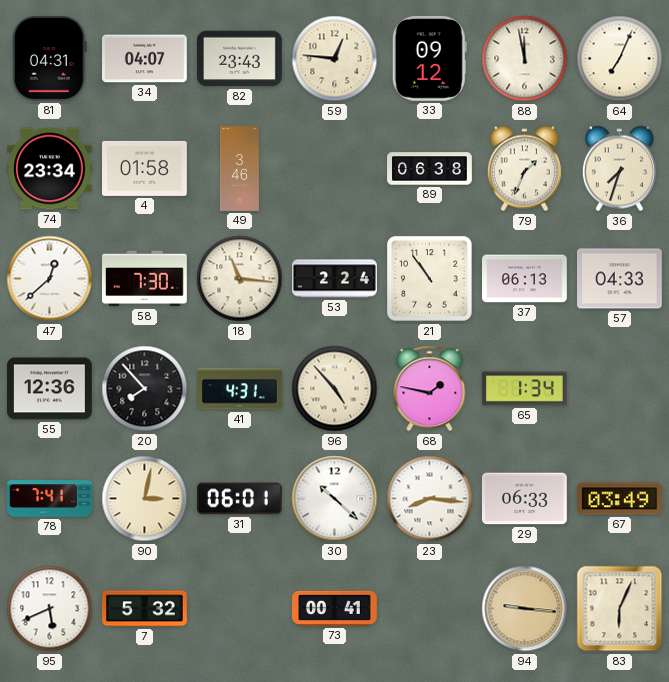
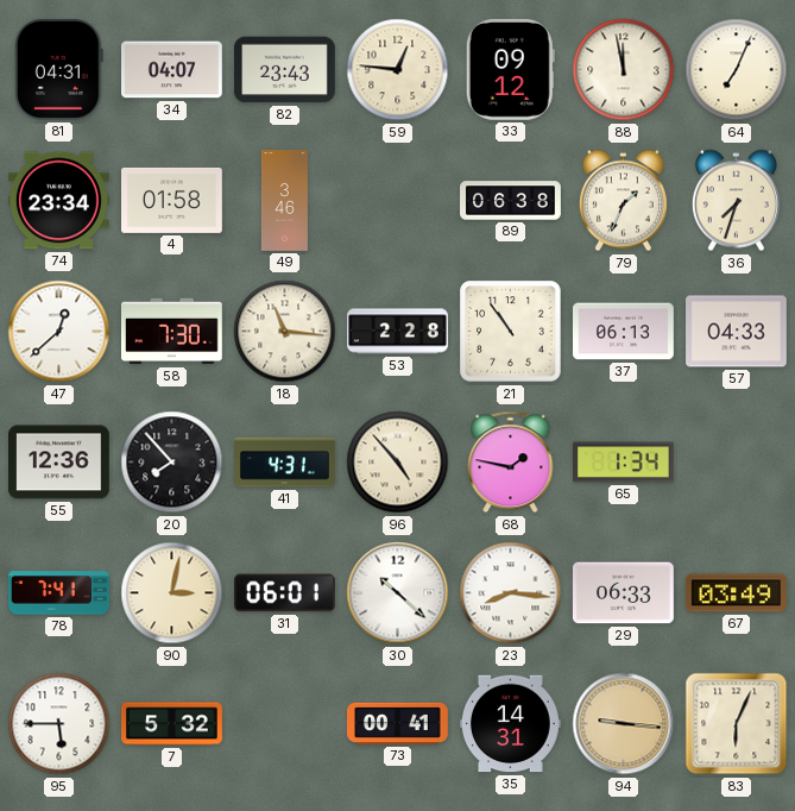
53: 2:24 -> 2:28 (398, 332)
95: 5:41 -> 5:45 (59, 724)
35: none -> 14:31 (511, 724)
